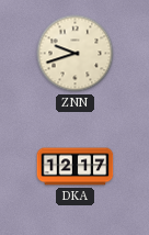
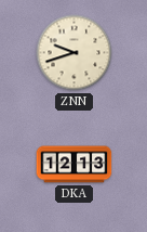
DKA: 12:17 -> 12:13 (75, 165)
